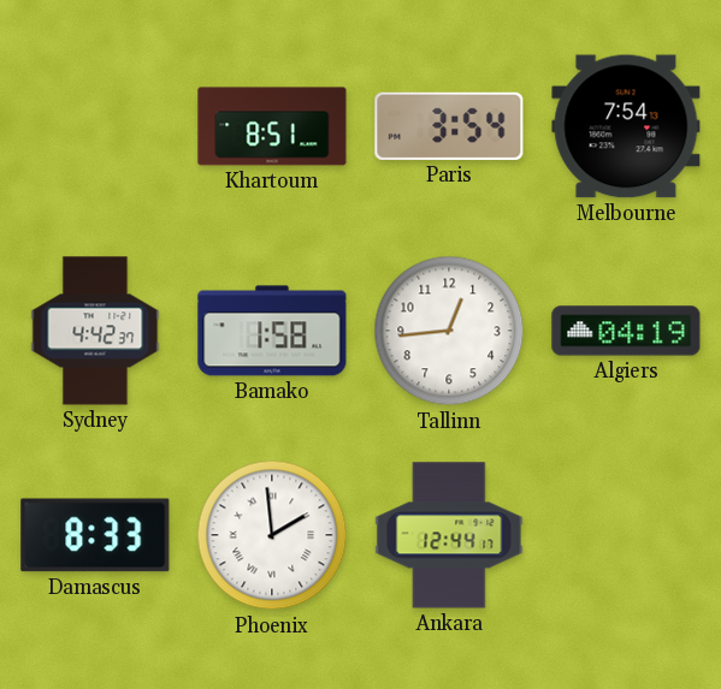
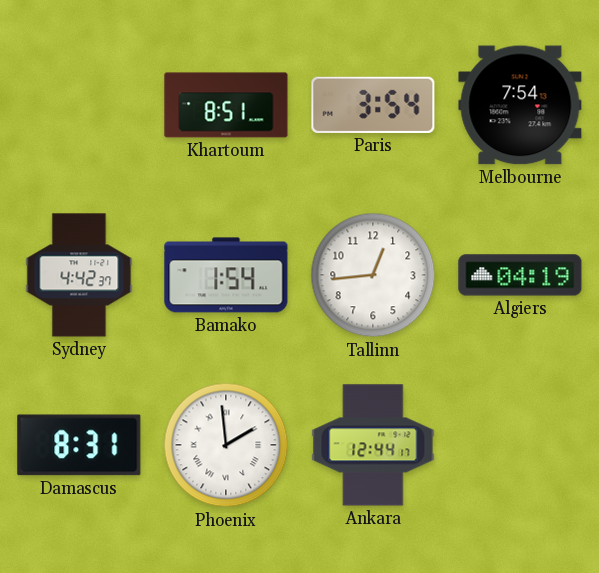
Bamako: 1:58 -> 1:54 (226, 275)
Damascus: 8:33 -> 8:31 (79, 445)
